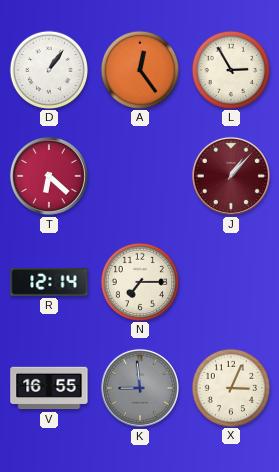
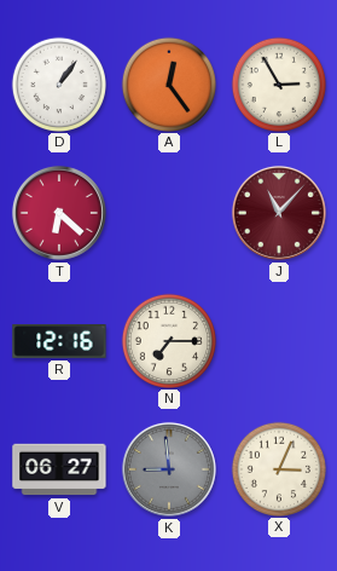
J: 1:07 -> 11:07 (279, 213)
R: 12:14 -> 12:16 (59, 342)
V: 16:55 -> 06:27 (59, 469)
